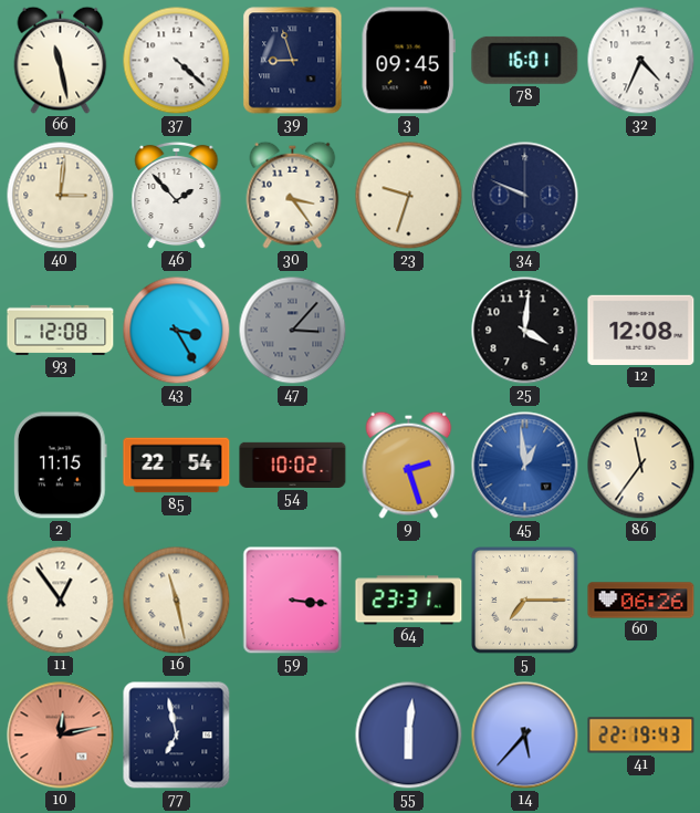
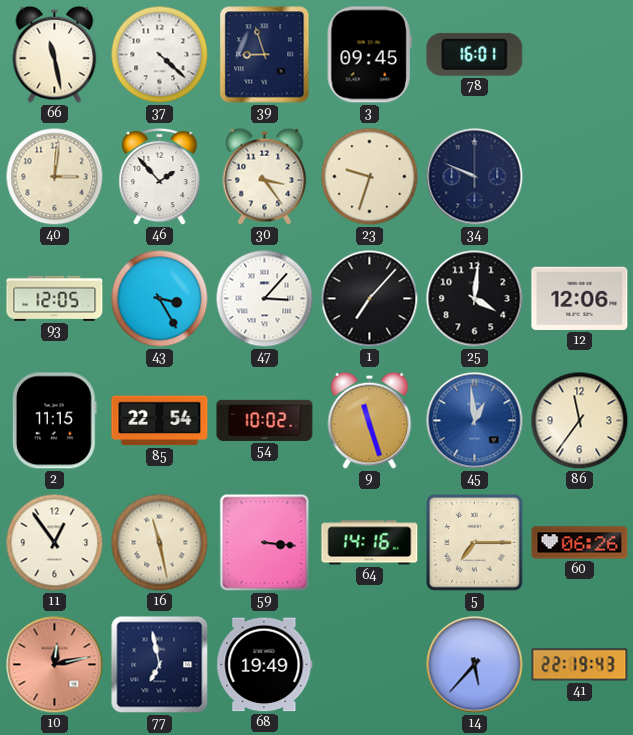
32: 4:34 -> none (641, 61)
93: 12:08 -> 12:05 (55, 298)
47 dial: grey -> white (265, 299)
1: none -> 7:07 (370, 299)
12: 12:08 -> 12:06 (580, 298)
9: 2:27 -> 11:27 (370, 420)
64: 23:31 -> 14:16 (370, 543)
68: none -> 19:49 (265, 665)
55: 6:01 -> none (409, 736)
